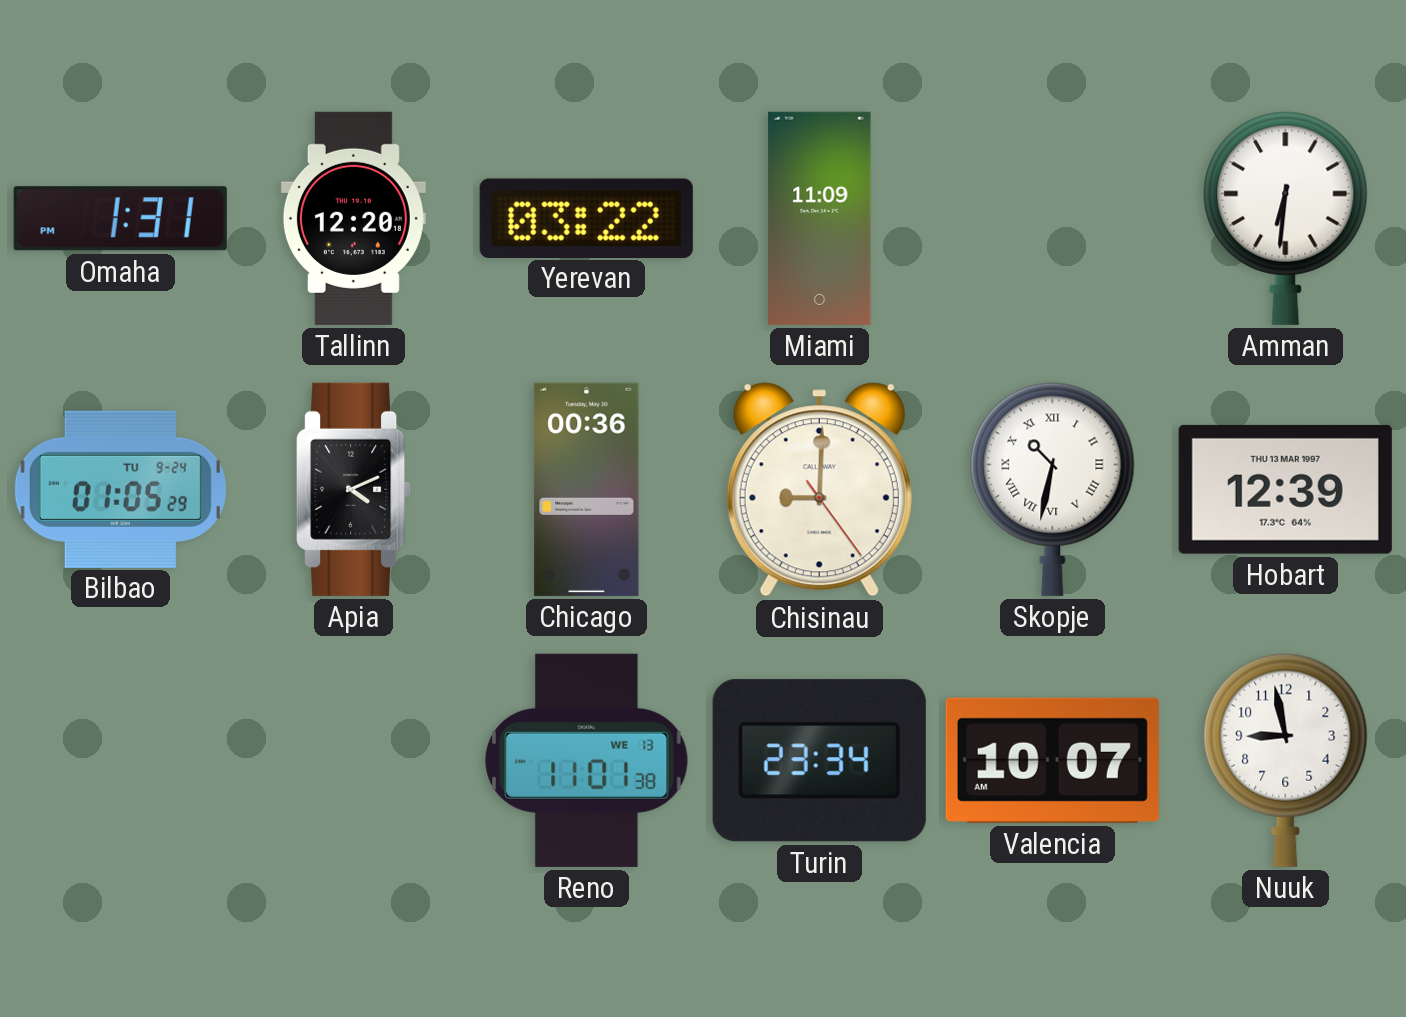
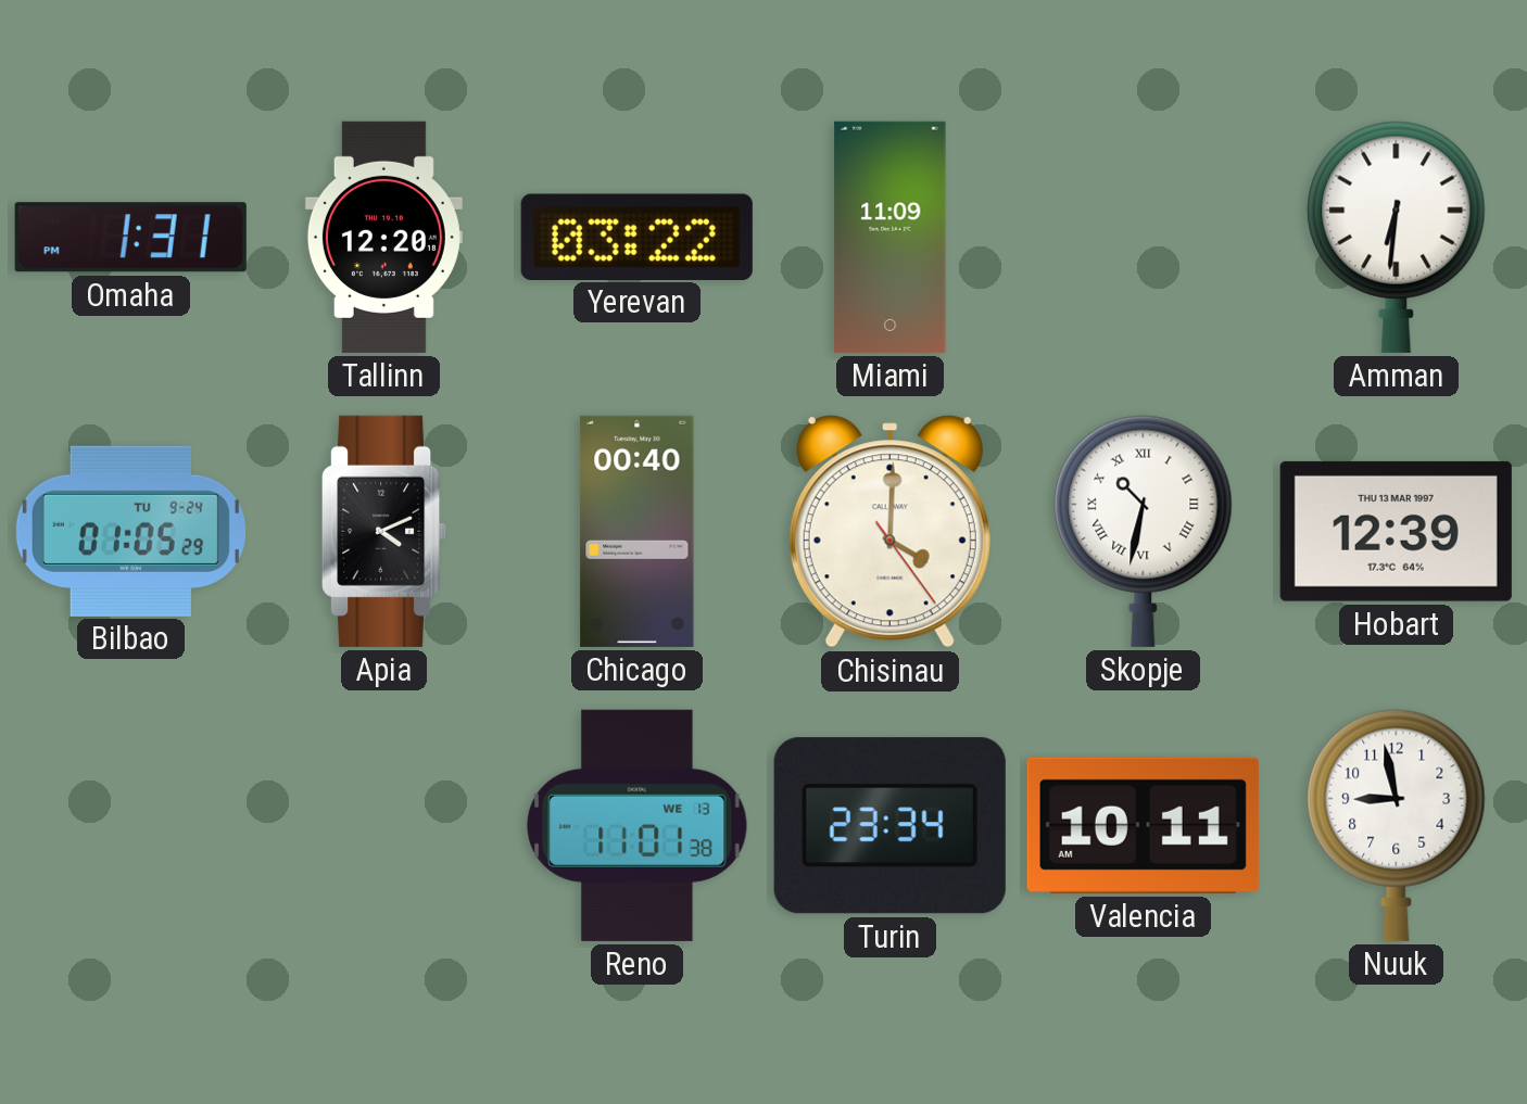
Chicago: 00:36 -> 00:40 (638, 531)
Chisinau: 9:00 -> 4:00 (889, 532)
Valencia: 10:07 -> 10:11 (1143, 825)
